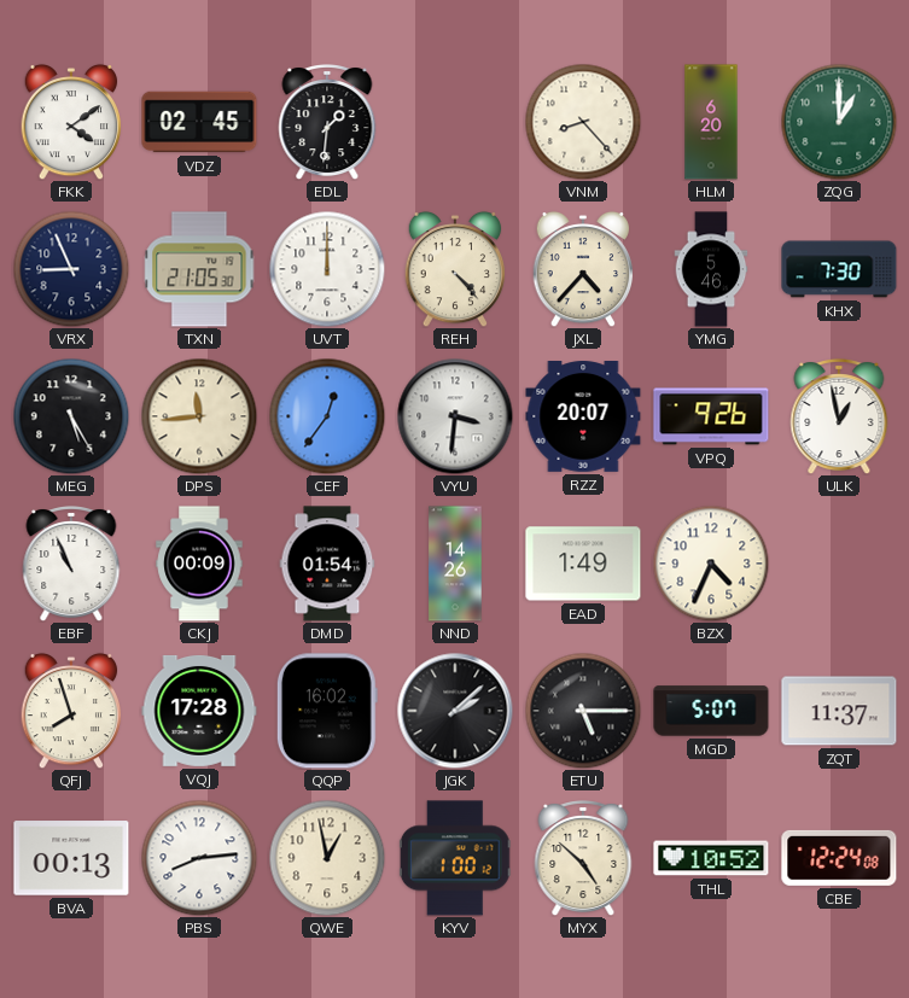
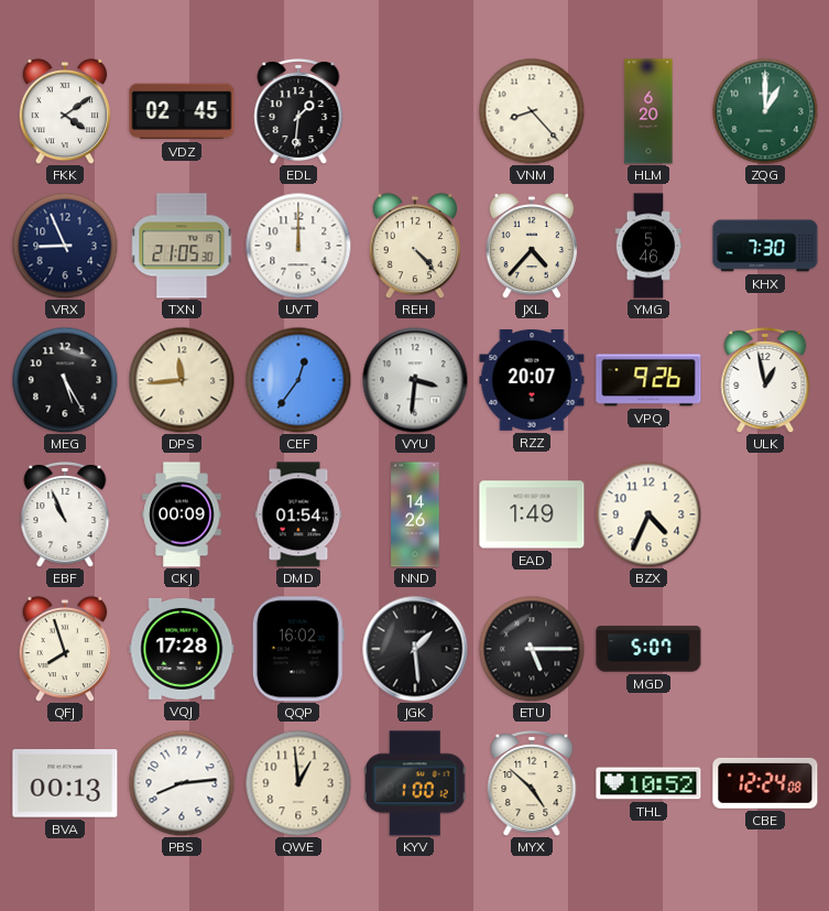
JGK: 2:08 -> 1:29 (415, 649)
ZQT: 11:37 -> none (839, 711)
QWE: 12:58 -> 12:59 (298, 783)
